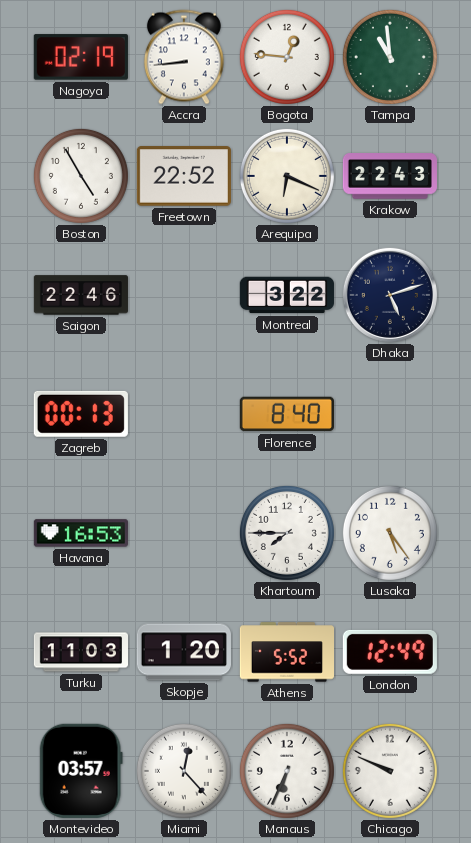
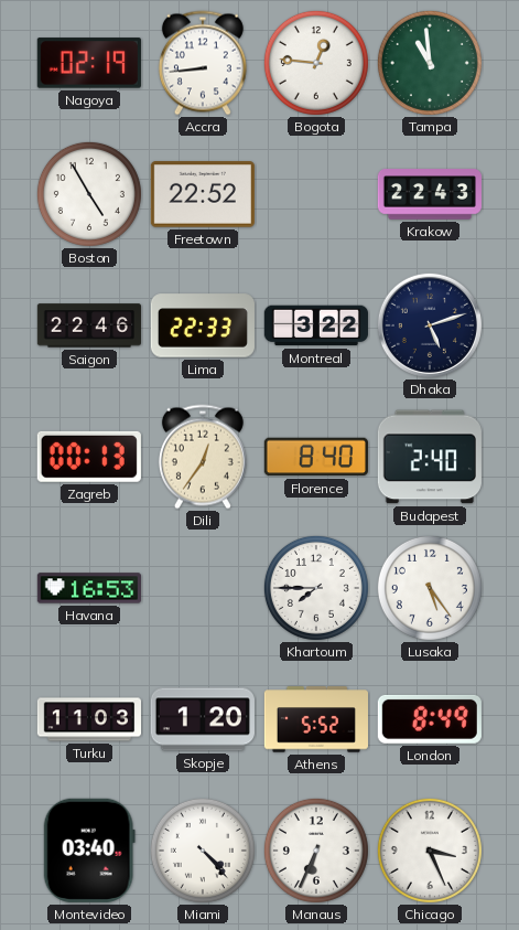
Arequipa: 6:19 -> none (287, 176)
Lima: none -> 22:33 (203, 325)
Dili: none -> 12:36 (203, 457)
Budapest: none -> 2:40 (430, 457)
London: 12:49 -> 8:49 (430, 719)
Montevideo: 03:57 -> 03:40 (89, 851)
Miami: 12:23 -> 4:23 (203, 851)
Chicago: 9:49 -> 3:26 (430, 851)
